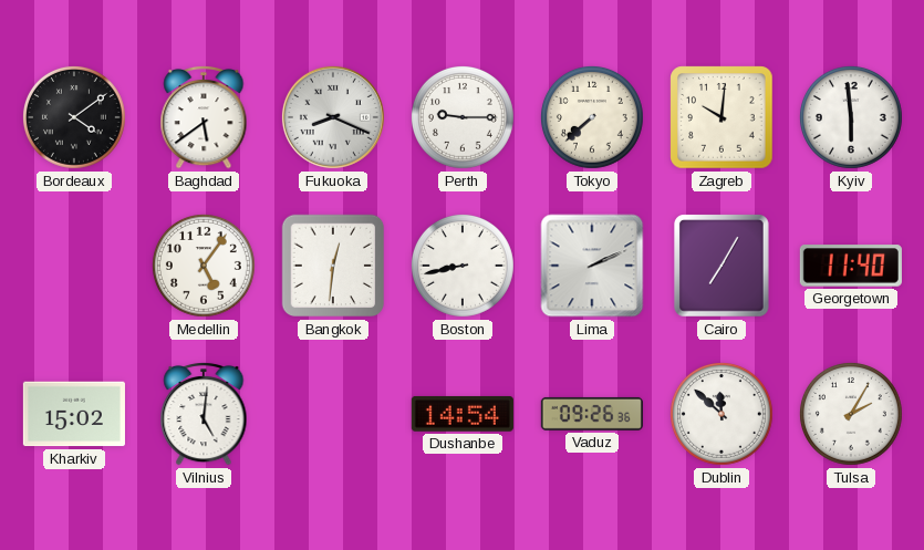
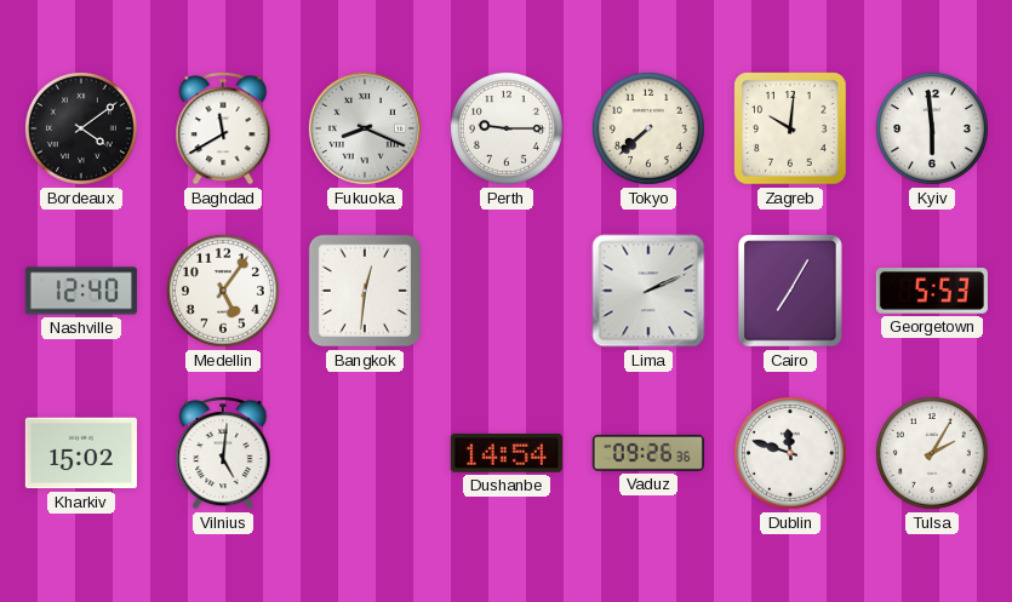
Baghdad: 5:39 -> 11:40 (223, 128)
Nashville: none -> 12:40 (81, 291)
Boston: 8:43 -> none (463, 266)
Georgetown: 11:40 -> 5:53 (932, 291)
Dublin: 11:52 -> 11:48 (790, 453)
